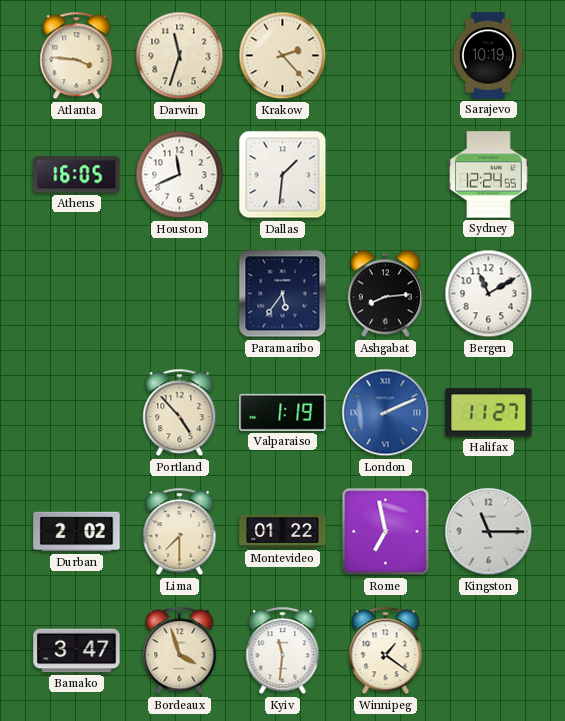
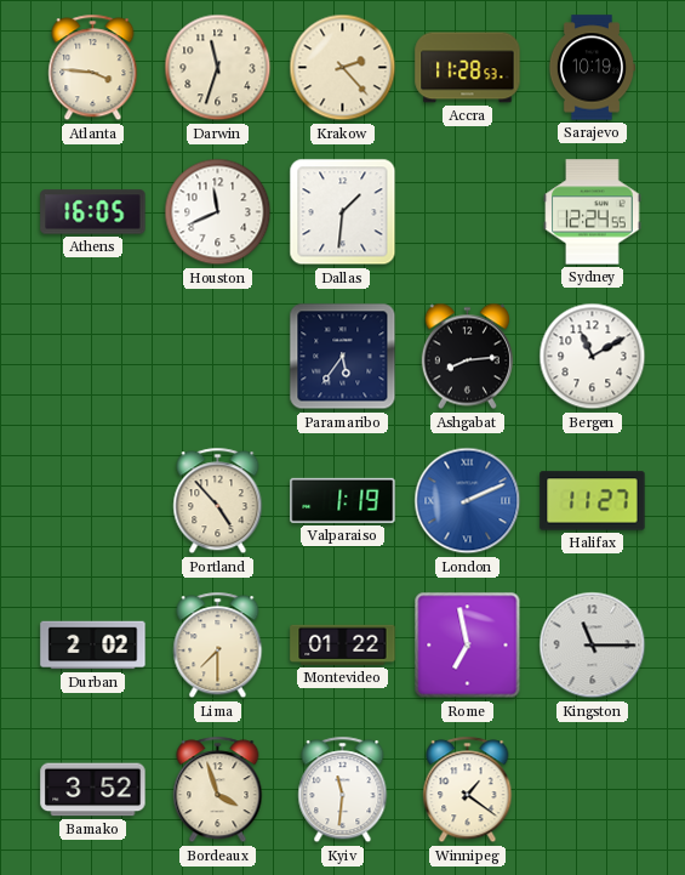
Accra: none -> 11:28 (468, 68)
Bamako: 3:47 -> 3:52 (93, 790)
